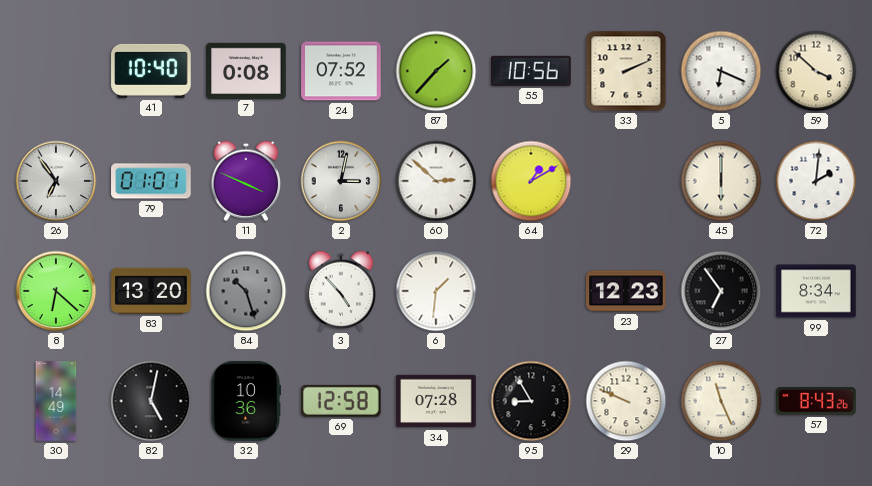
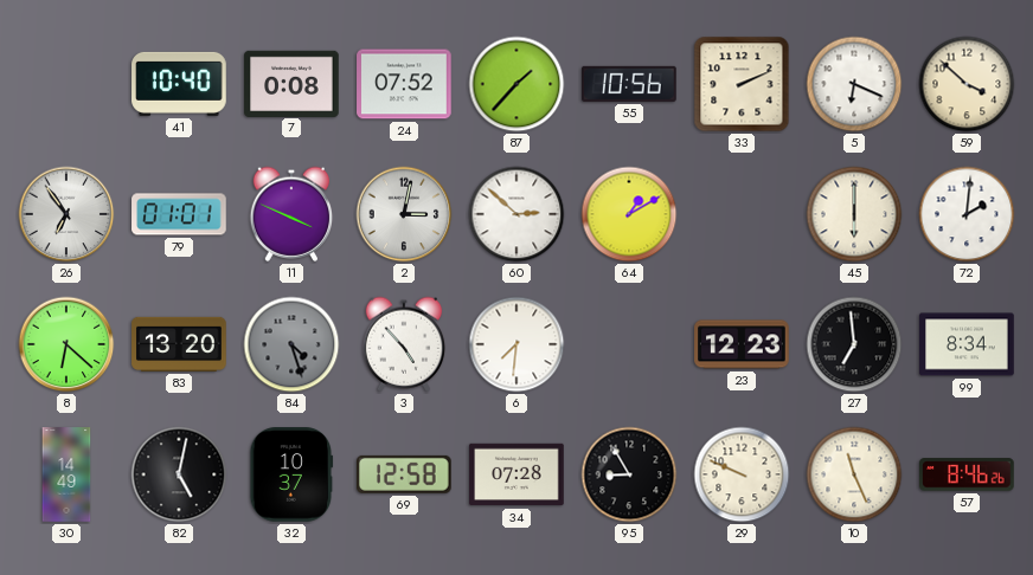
84: 10:27 -> 4:27 (291, 344)
6: 1:31 -> 7:31 (516, 344)
27: 6:54 -> 6:59 (854, 344)
32: 10:36 -> 10:37 (291, 474)
57: 8:43 -> 8:46 (968, 474)
